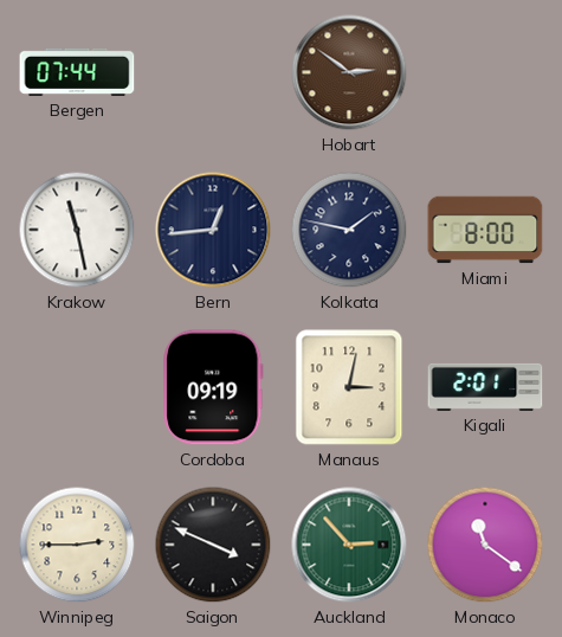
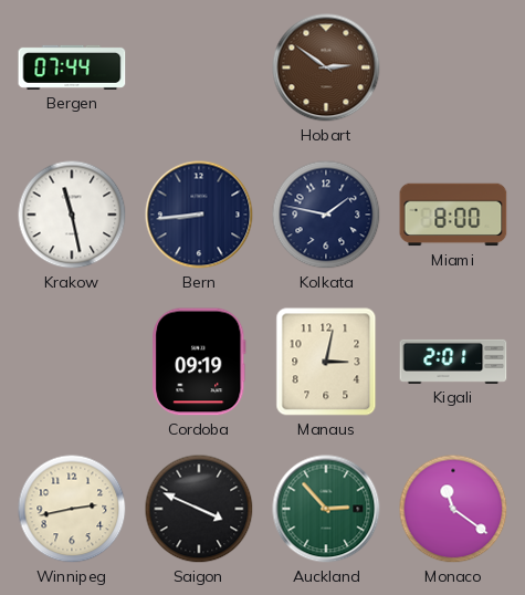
Bern: 12:44 -> 8:44 (199, 215)
Winnipeg: 2:45 -> 2:43 (72, 509)
